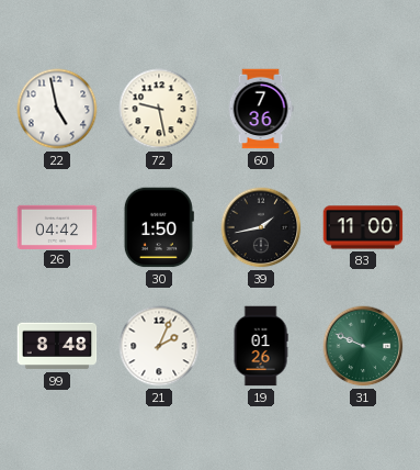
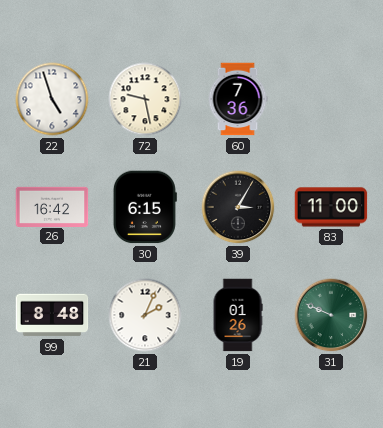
22: 4:58 -> 4:57 (52, 99)
26: 04:42 -> 16:42 (52, 206)
30: 1:50 -> 6:15 (145, 207)
39: 1:43 -> 3:05 (238, 207)
